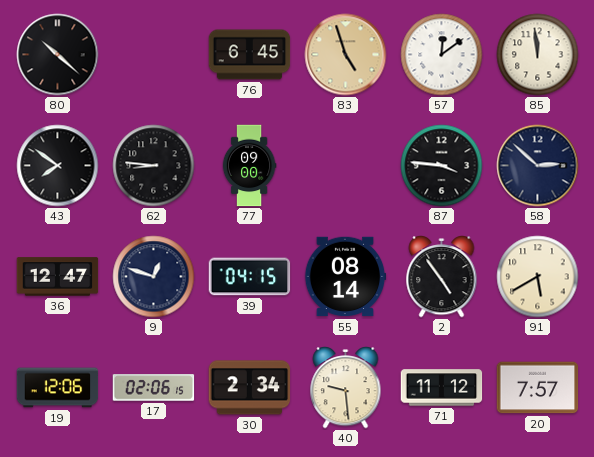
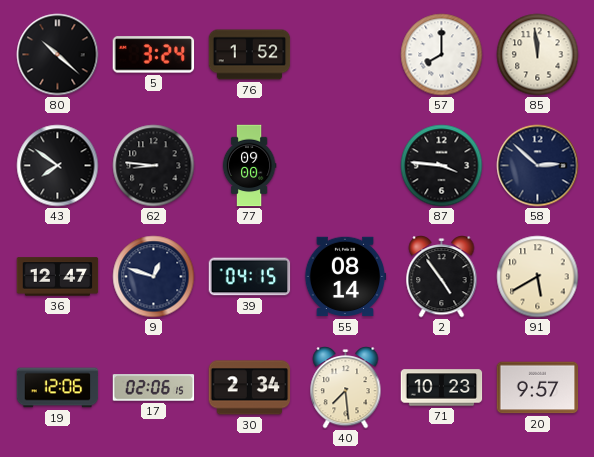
5: none -> 3:24 (154, 55)
76: 6:45 -> 1:52 (250, 55)
83: 4:57 -> none (346, 55)
57: 12:09 -> 8:00 (442, 55)
40: 9:29 -> 7:29 (346, 388)
71: 11:12 -> 10:23 (442, 388)
20: 7:57 -> 9:57 (538, 388)
